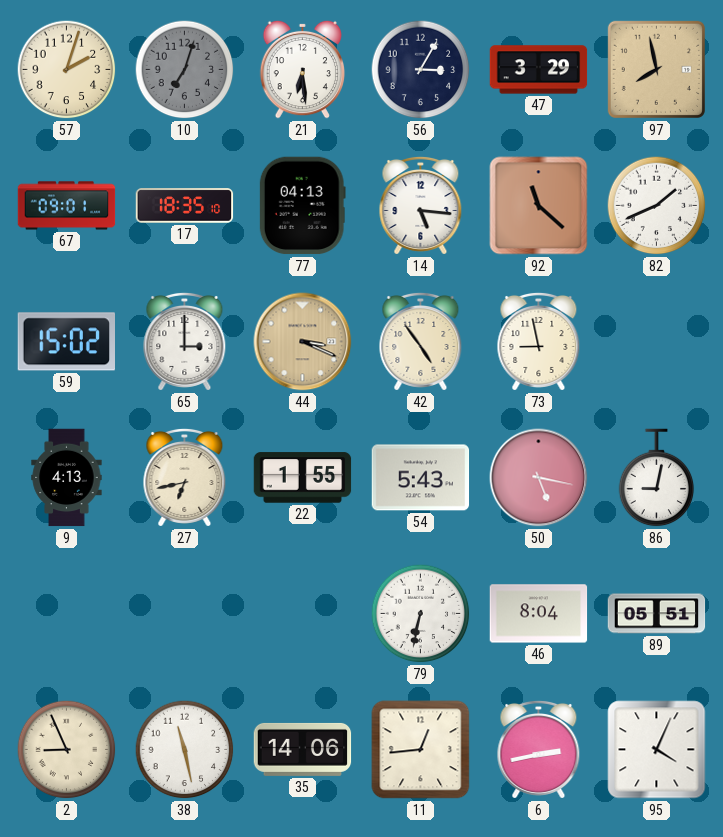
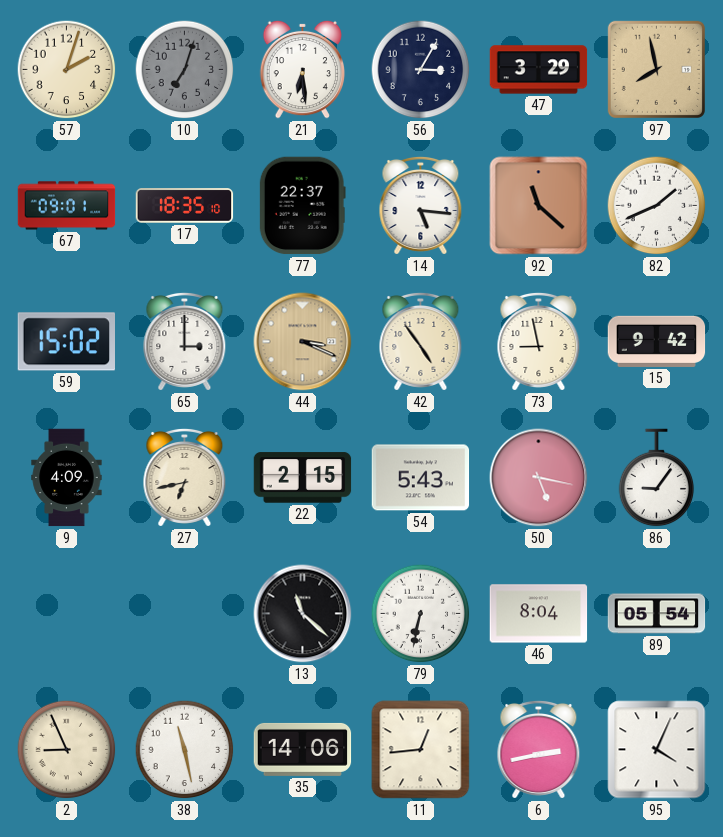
77: 04:13 -> 22:37 (302, 206)
15: none -> 9:42 (657, 341)
9: 4:13 -> 4:09 (67, 478)
22: 1:55 -> 2:15 (303, 478)
86: 9:02 -> 9:06 (657, 478)
13: none -> 11:22 (303, 614)
89: 05:51 -> 05:54 (657, 614)
